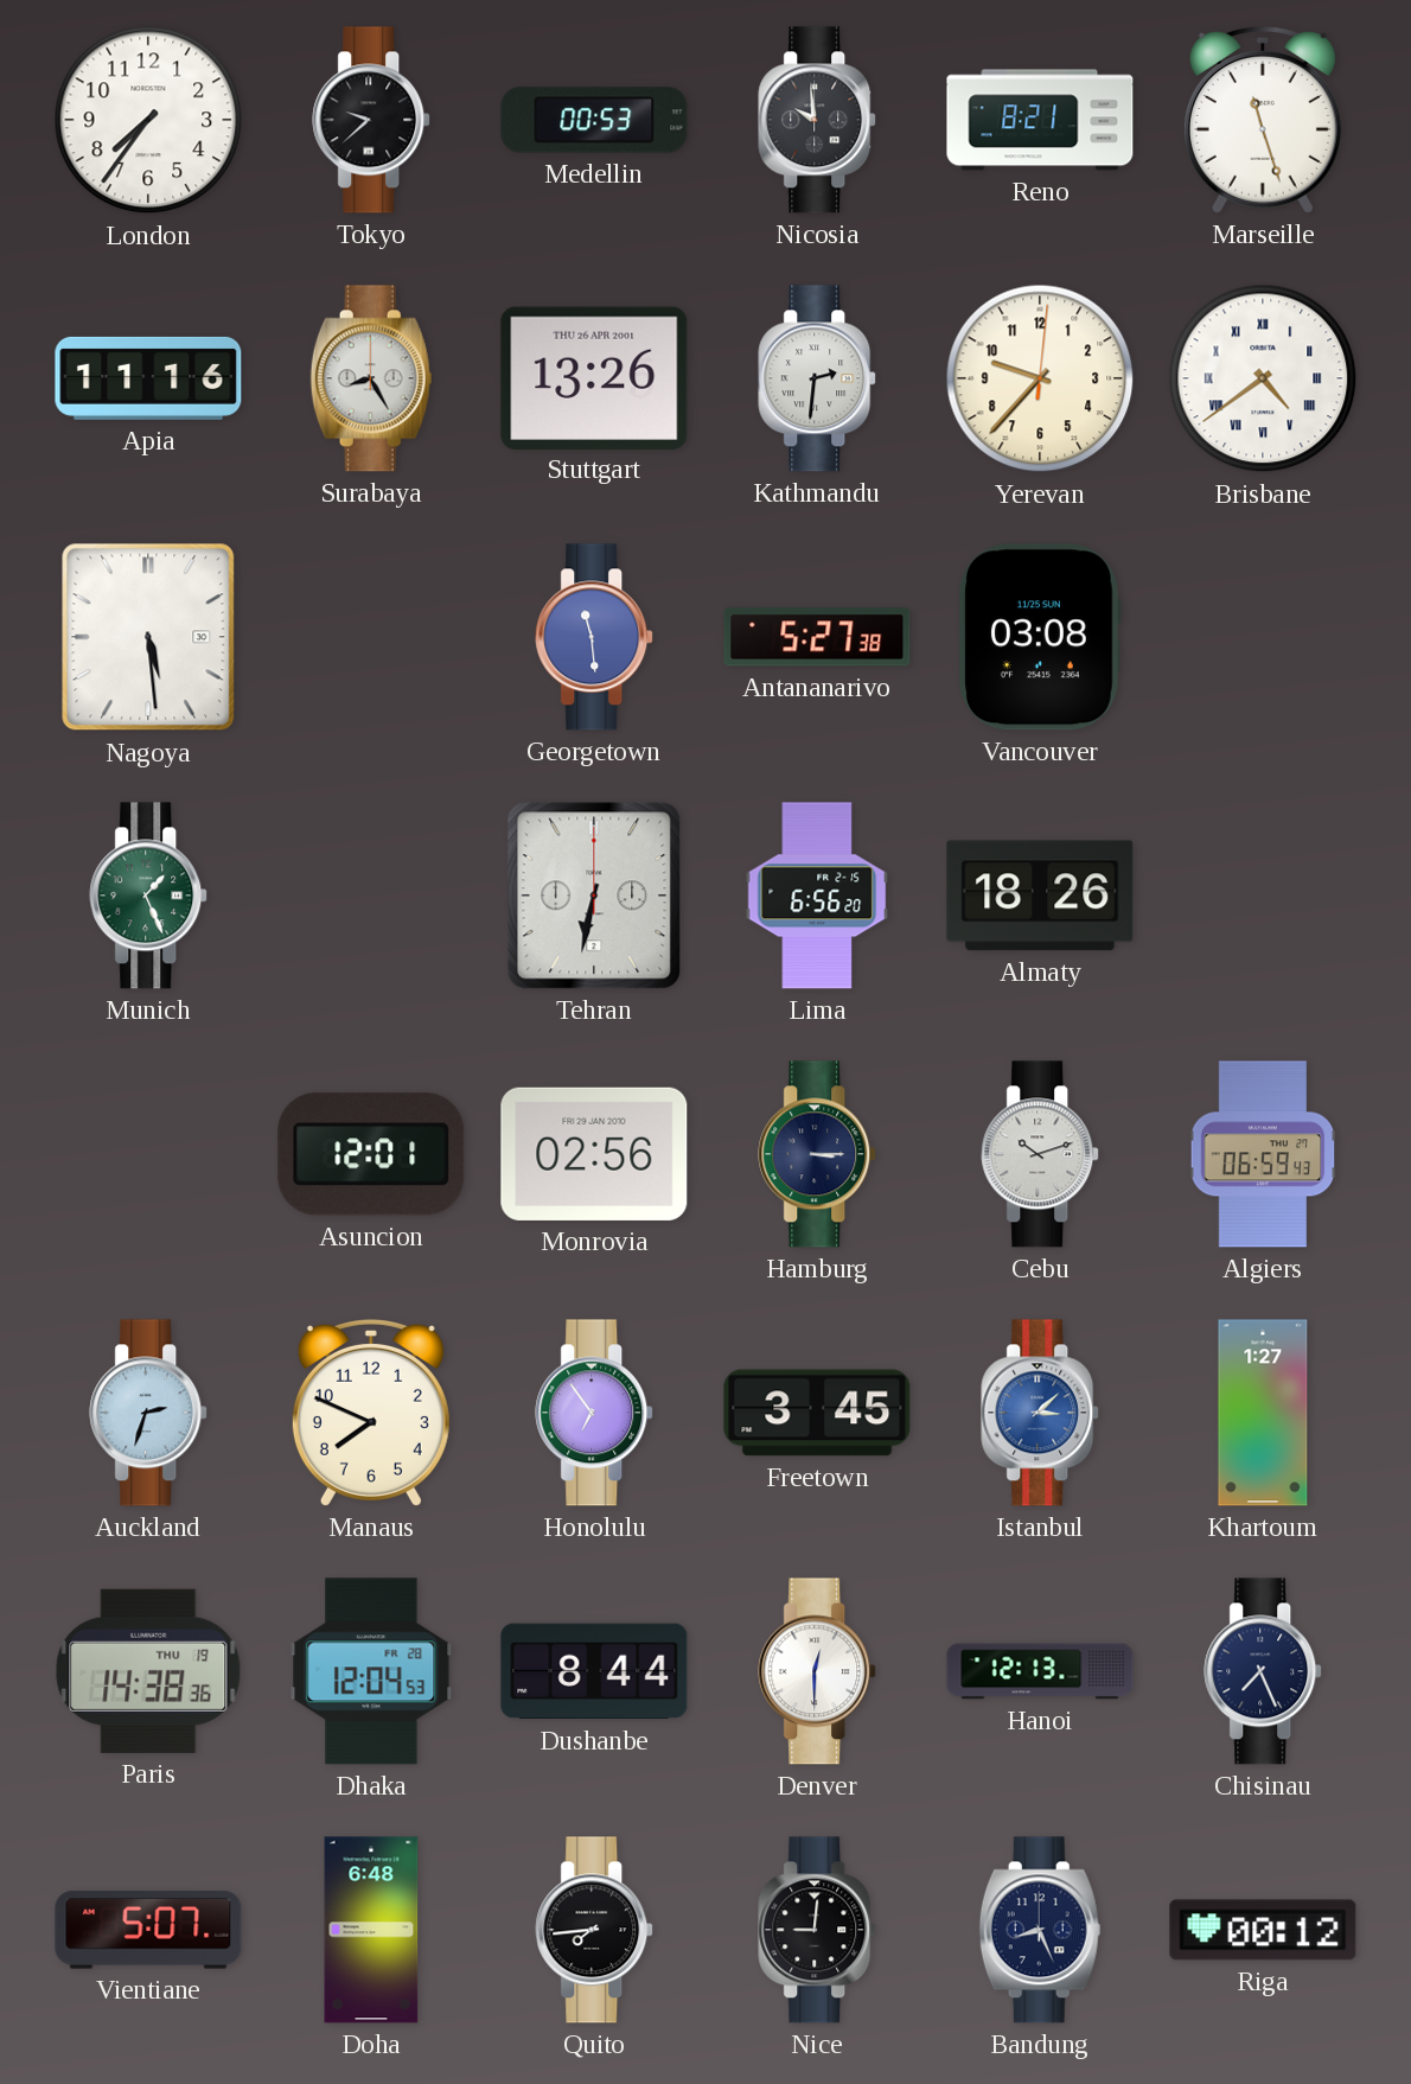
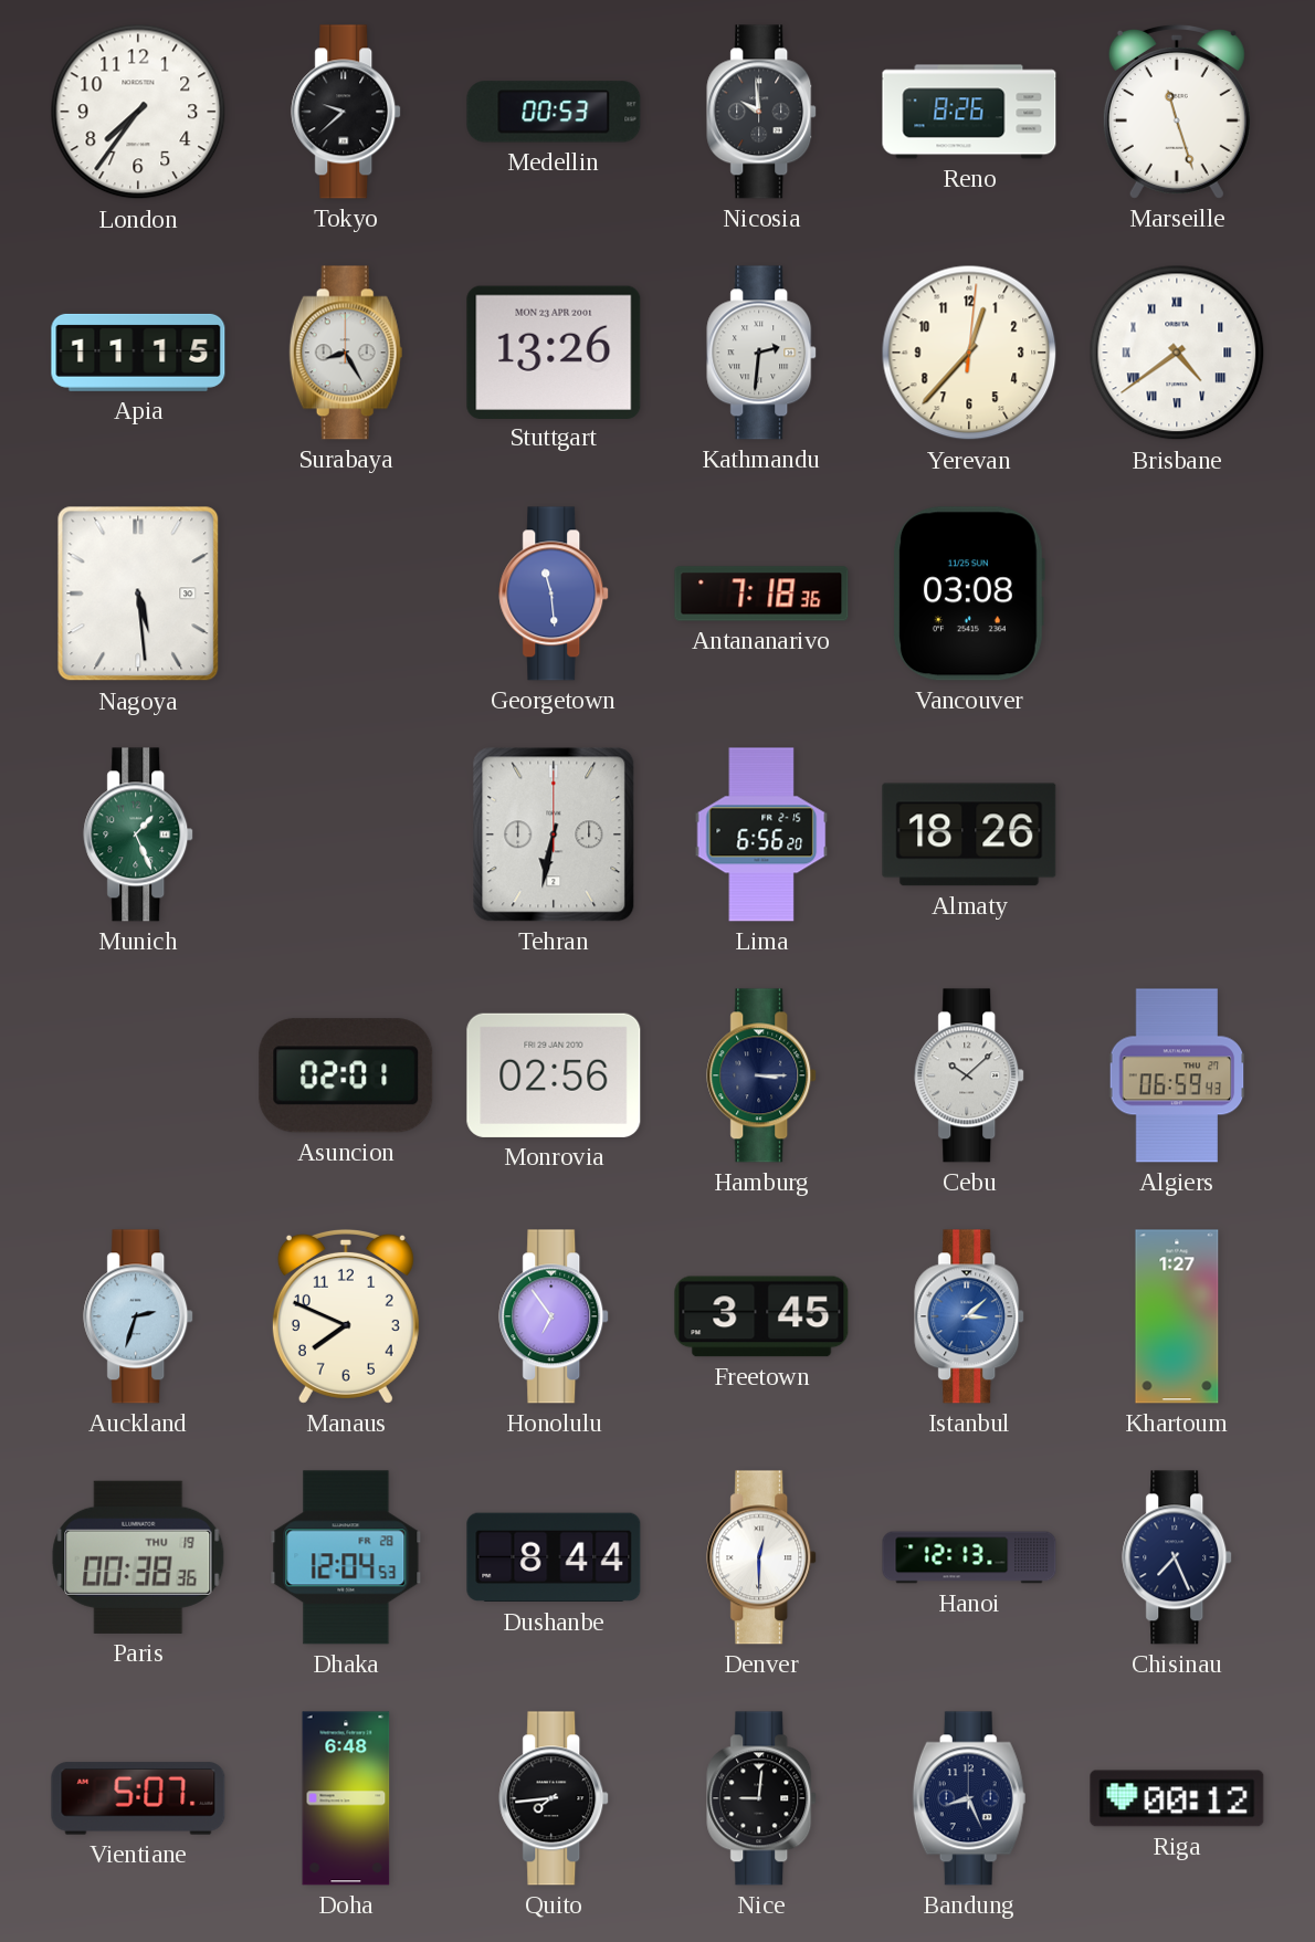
Reno: 8:21 -> 8:26 (969, 112)
Apia: 11:16 -> 11:15 (138, 353)
Stuttgart date: THU 26 APR 2001 -> MON 23 APR 2001 (554, 351)
Yerevan: 9:37 -> 12:37 (969, 353)
Antananarivo: 5:27 -> 7:18 (761, 594)
Asuncion: 12:01 -> 02:01 (346, 1075)
Cebu: 10:12 -> 10:08 (970, 1075)
Paris: 14:38 -> 00:38 (138, 1557)
